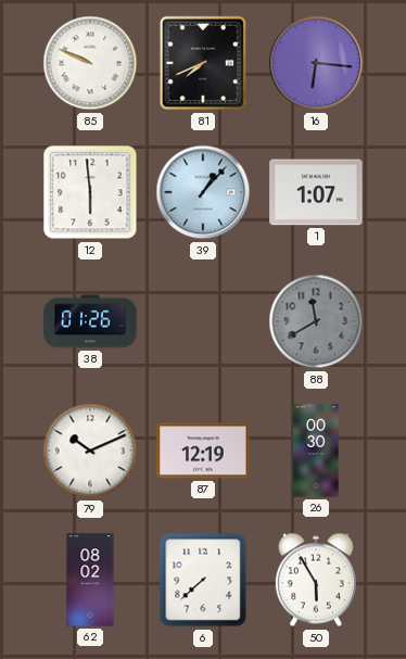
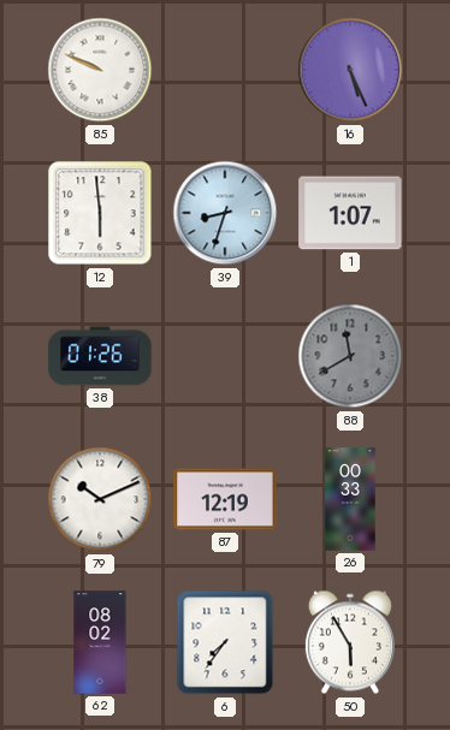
81: 7:41 -> none (203, 63)
16: 6:16 -> 5:26 (350, 70)
39: 1:07 -> 8:33 (225, 213)
26: 00:30 -> 00:33 (350, 499)
6: 7:38 -> 7:36 (225, 642)
